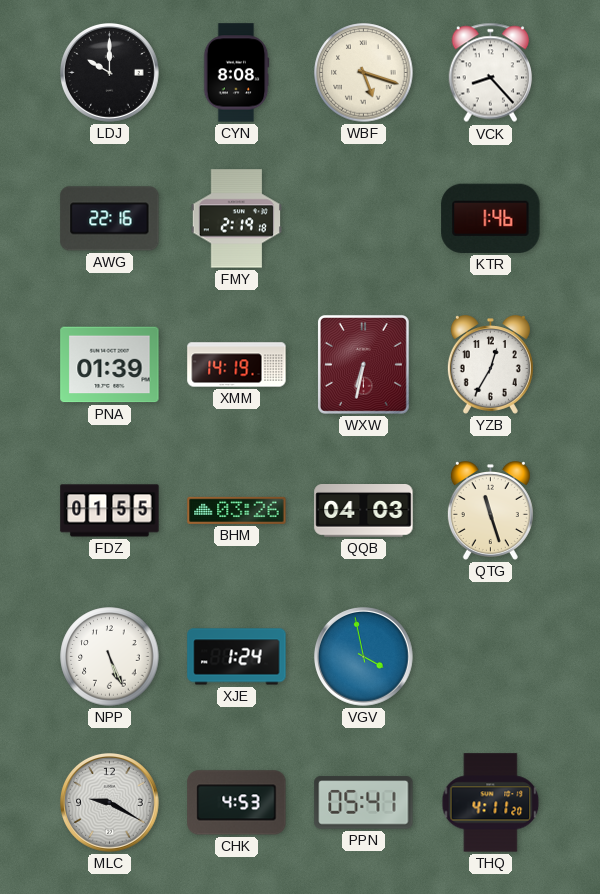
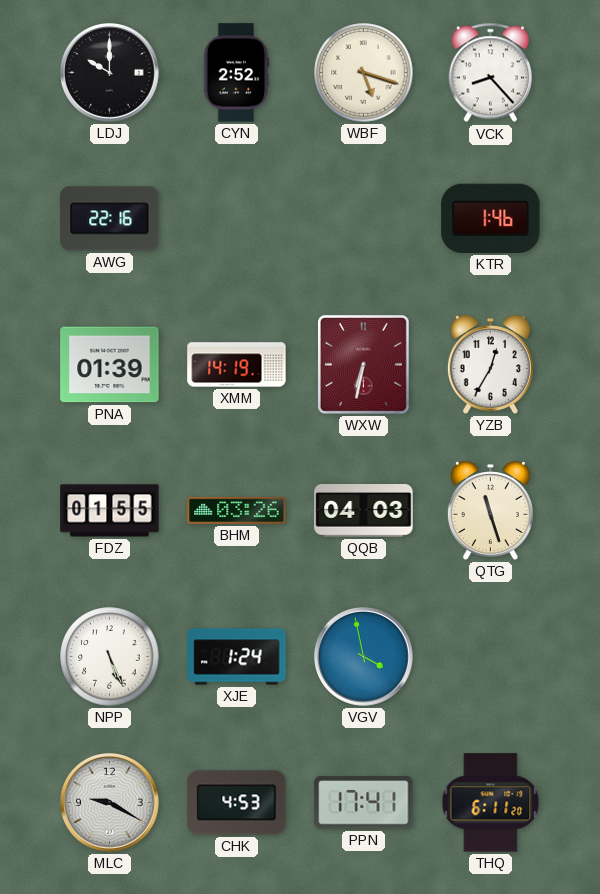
CYN: 8:08 -> 2:52 (236, 73)
FMY: 2:19 -> none (236, 219)
PPN: 05:41 -> 17:41 (364, 803)
THQ: 4:11 -> 6:11 (491, 803)
